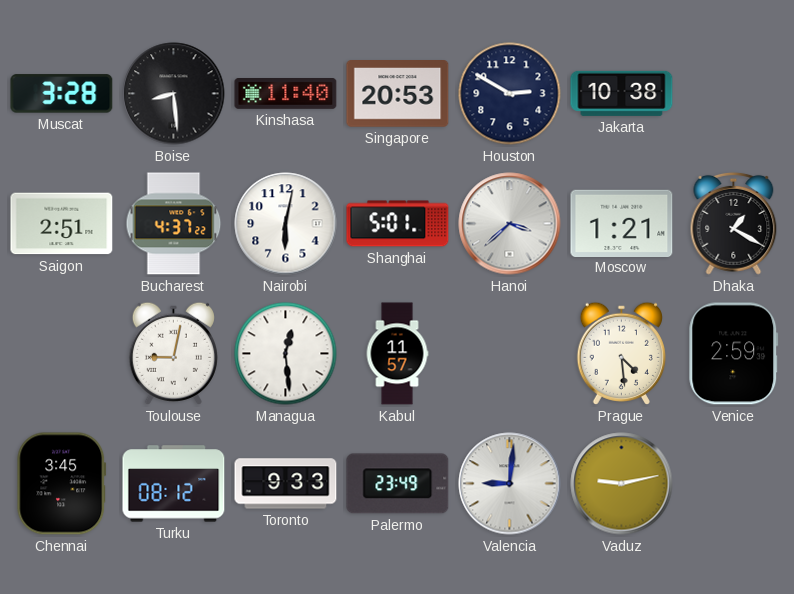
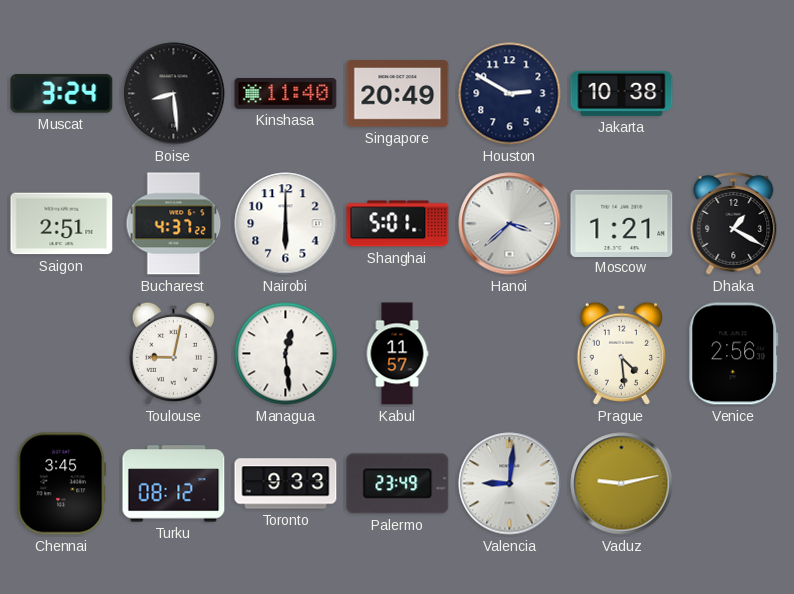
Muscat: 3:28 -> 3:24 (62, 94)
Singapore: 20:53 -> 20:49 (398, 94)
Nairobi: 6:02 -> 6:00 (286, 224)
Venice: 2:59 -> 2:56 (734, 354)
